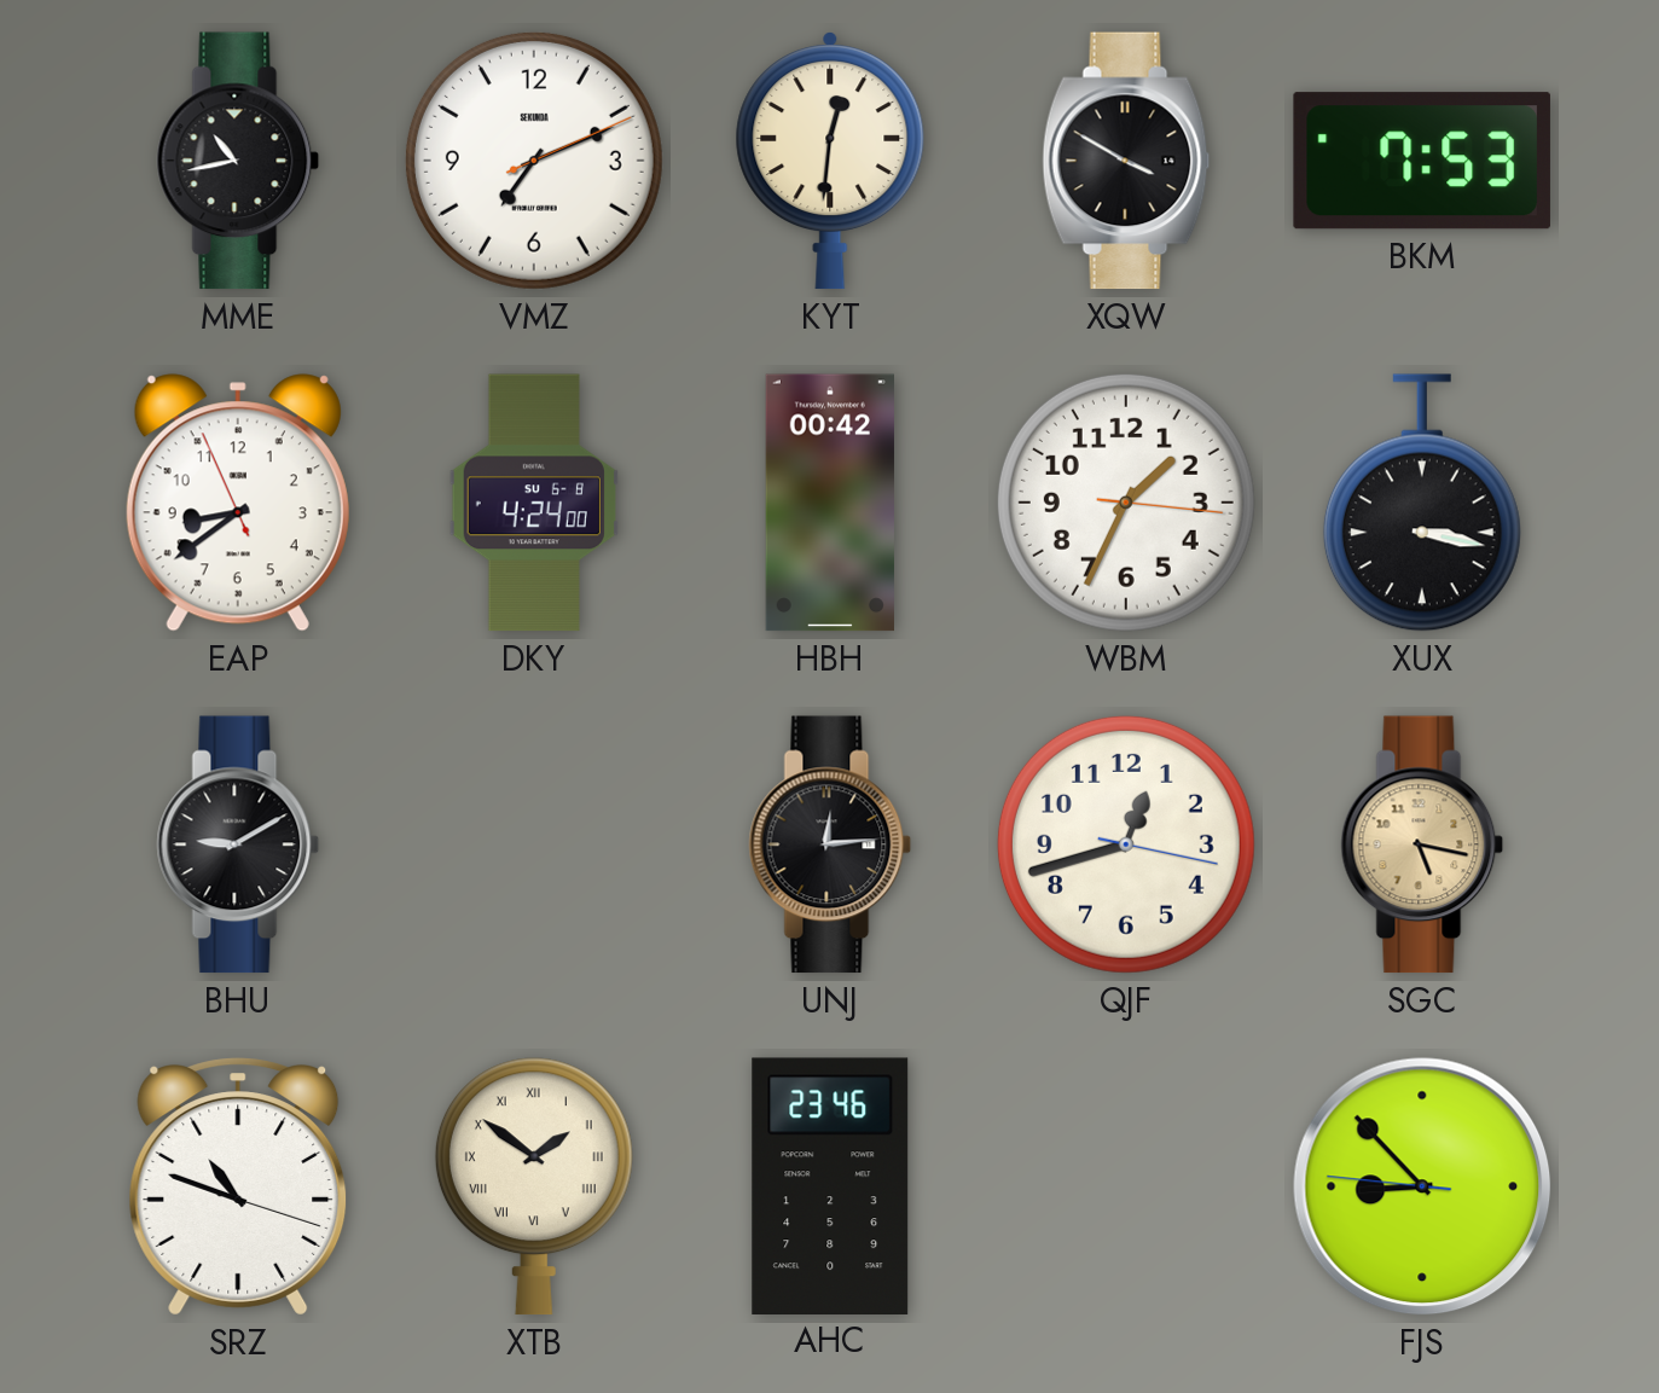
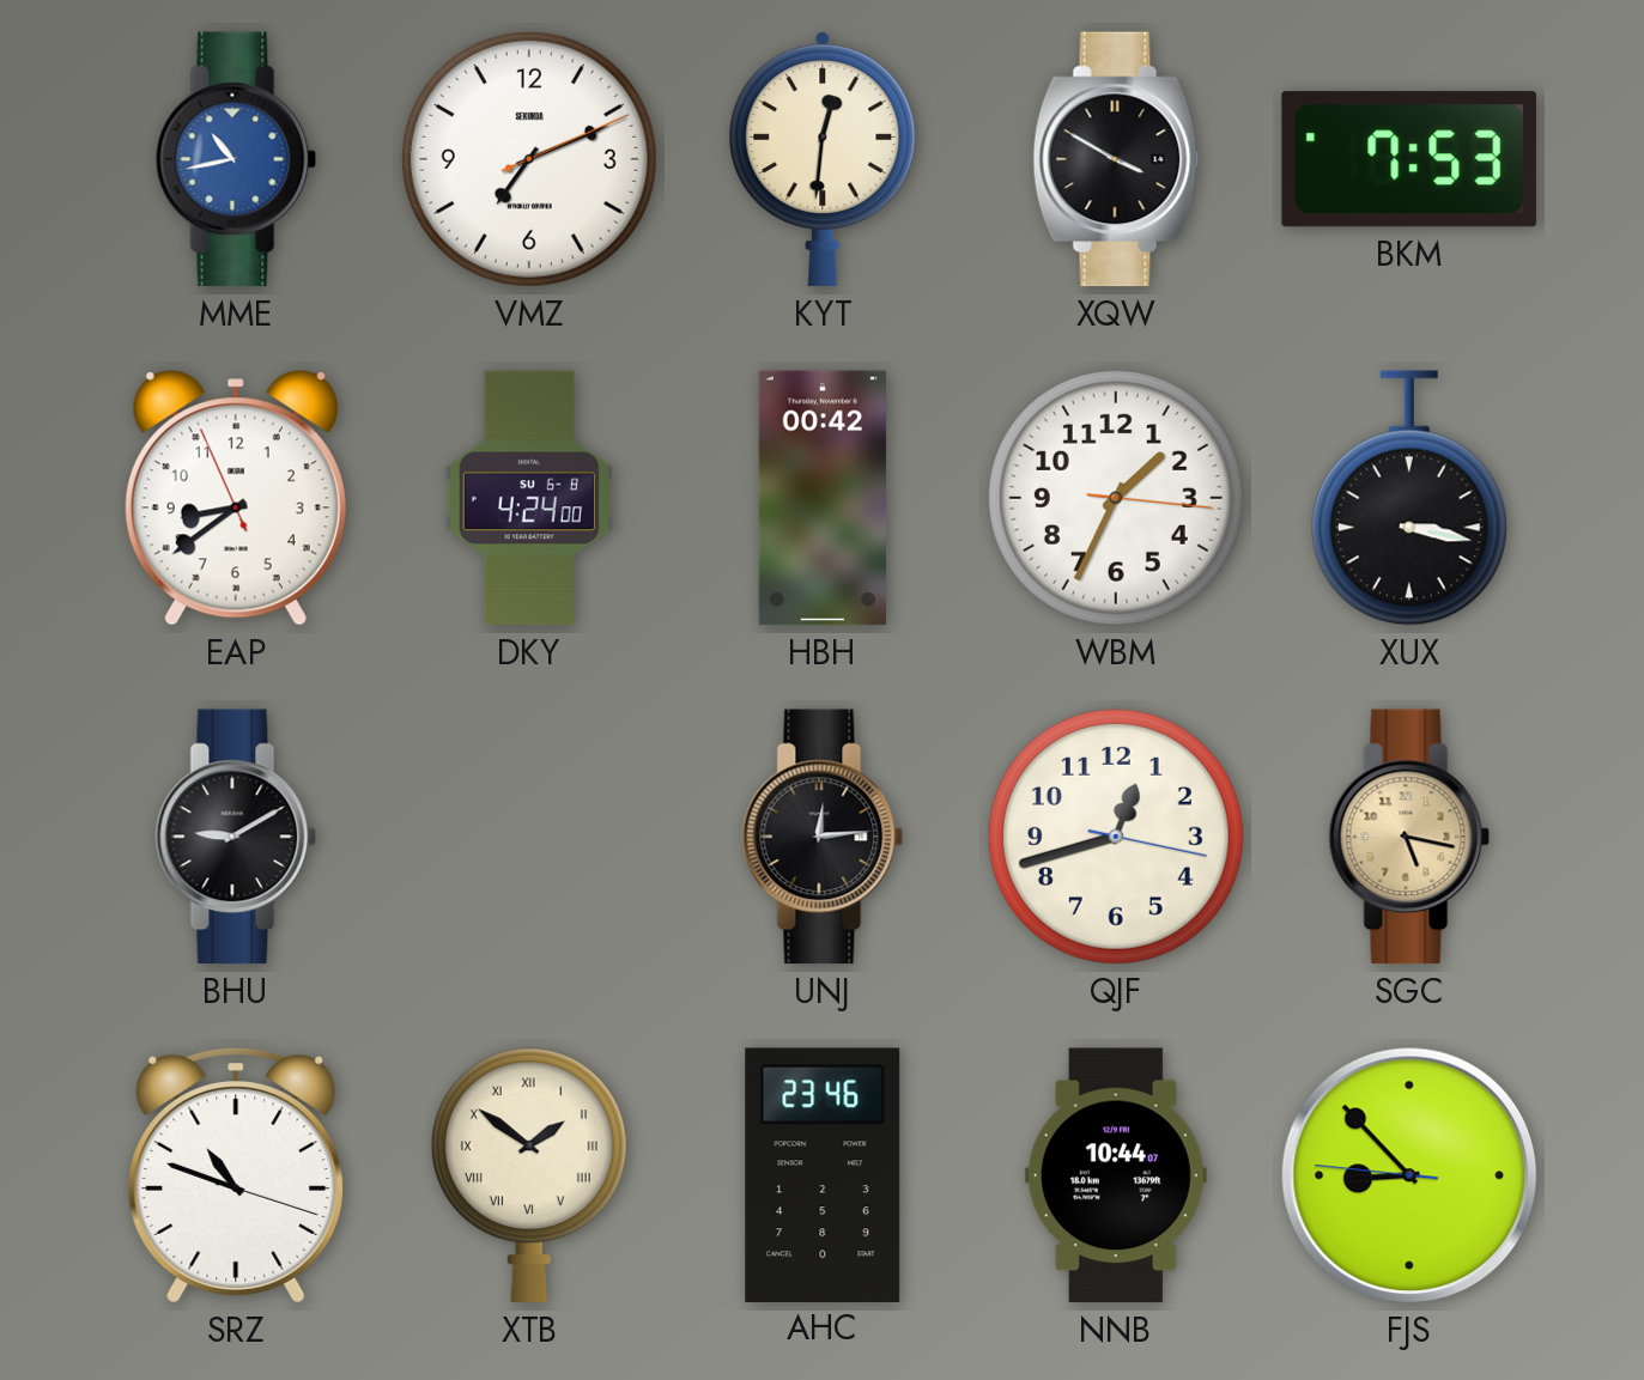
MME dial: black -> blue (236, 159)
NNB: none -> 10:44 (1116, 1175)
